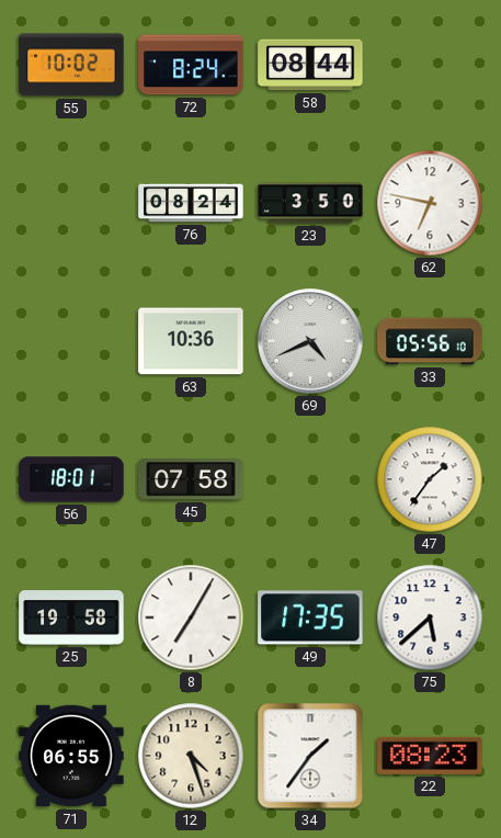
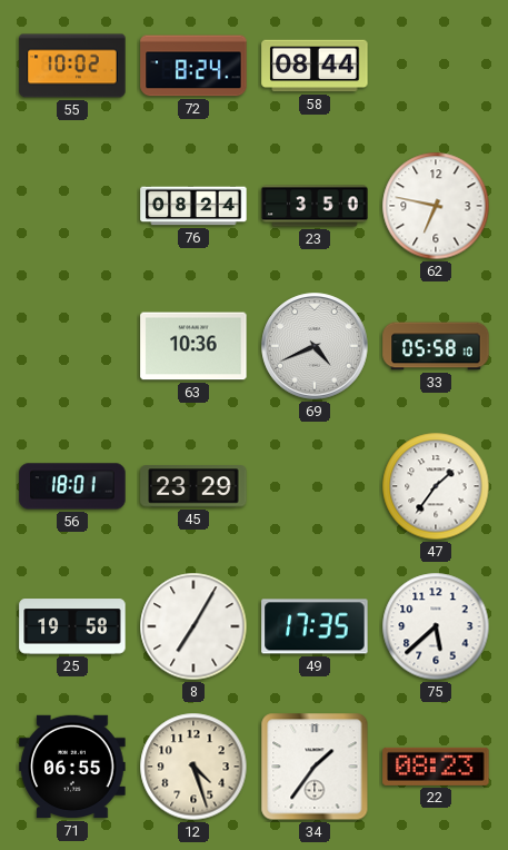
33: 05:56 -> 05:58 (436, 346)
45: 07:58 -> 23:29 (193, 486)
